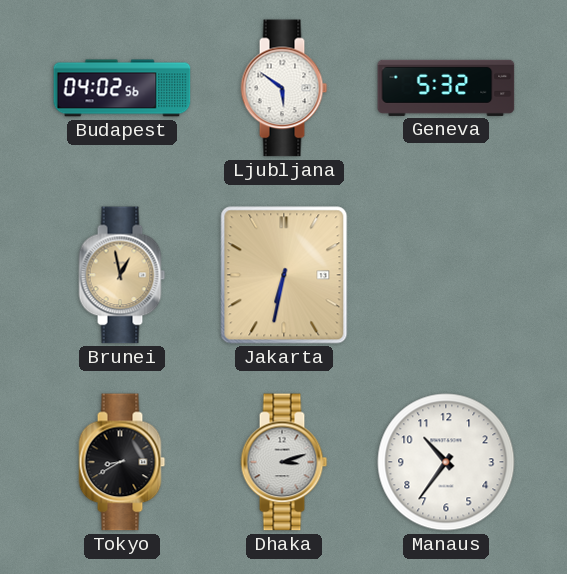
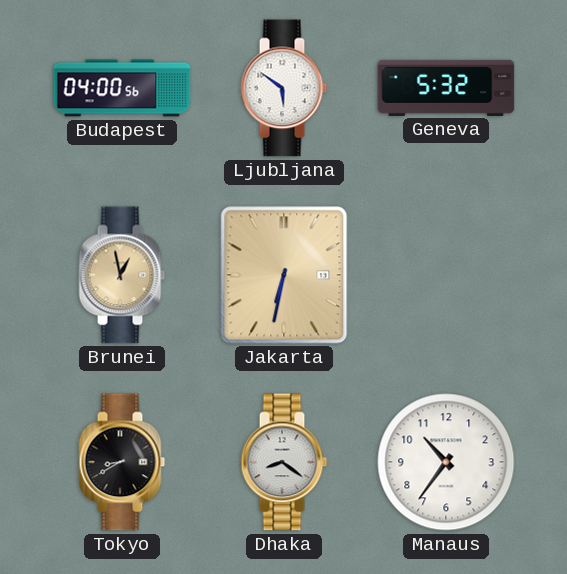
Budapest: 04:02 -> 04:00 (122, 88)
Dhaka: 3:12 -> 8:21 (284, 462)
